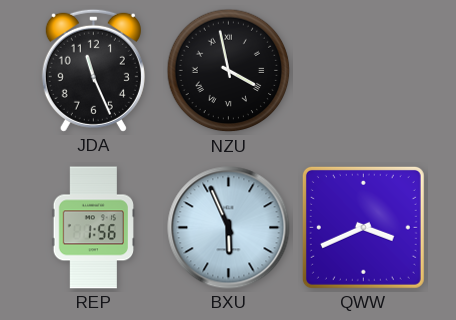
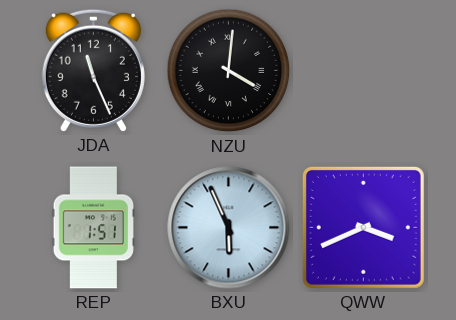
NZU: 3:58 -> 4:01 (229, 71)
REP: 1:56 -> 1:51 (93, 228)
